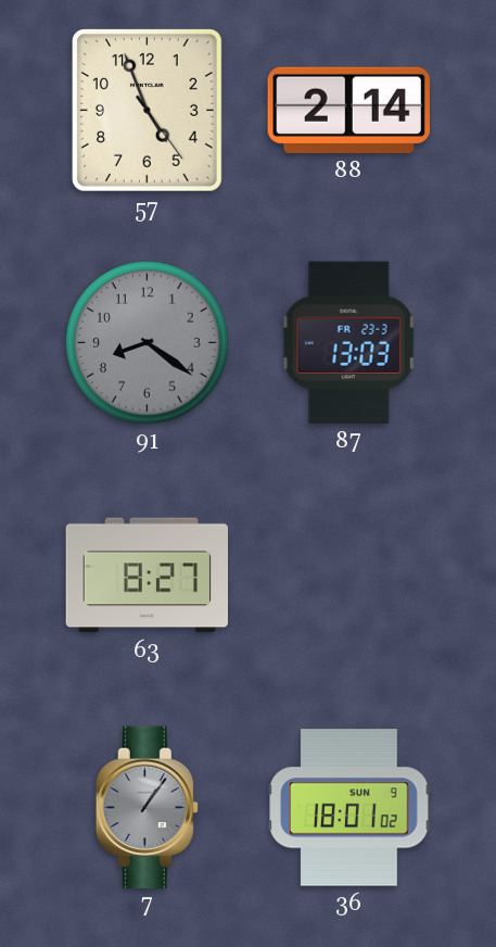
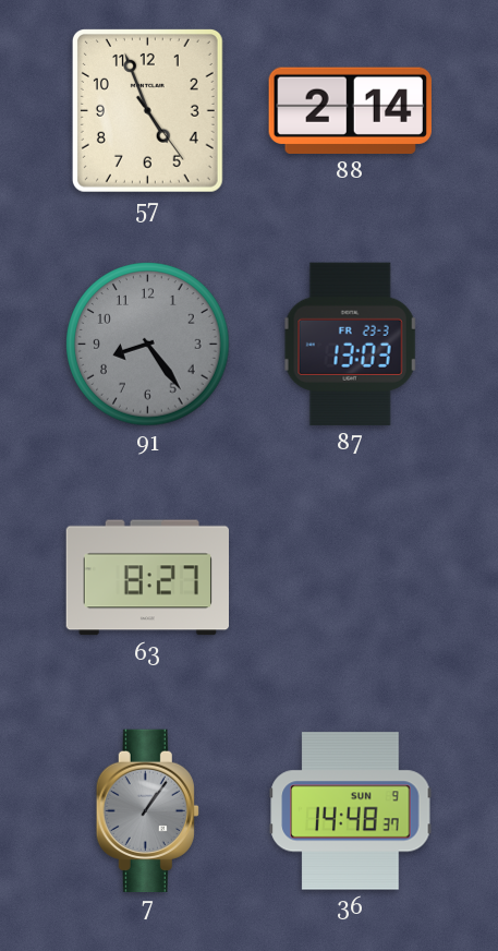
91: 8:21 -> 8:24 (148, 345)
36: 18:01 -> 14:48 (351, 811)
